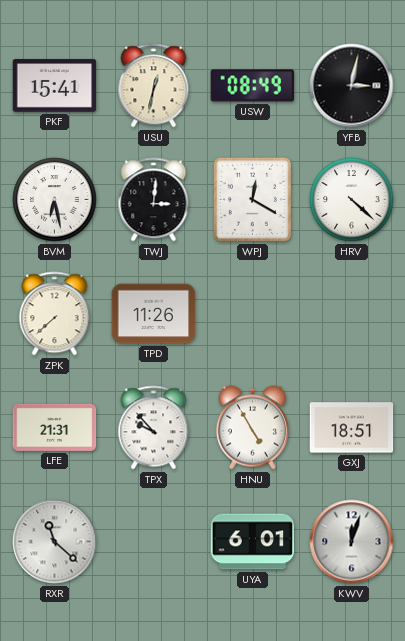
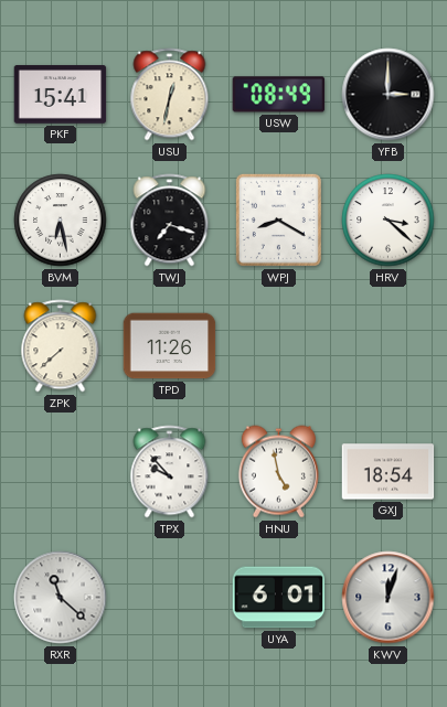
YFB: 3:02 -> 3:00 (389, 95)
TWJ: 3:01 -> 7:18 (170, 221)
WPJ: 12:20 -> 8:20 (278, 219)
HRV: 4:22 -> 3:22 (389, 221)
LFE: 21:31 -> none (55, 427)
HNU: 4:55 -> 4:58 (278, 472)
GXJ: 18:51 -> 18:54 (389, 472)
